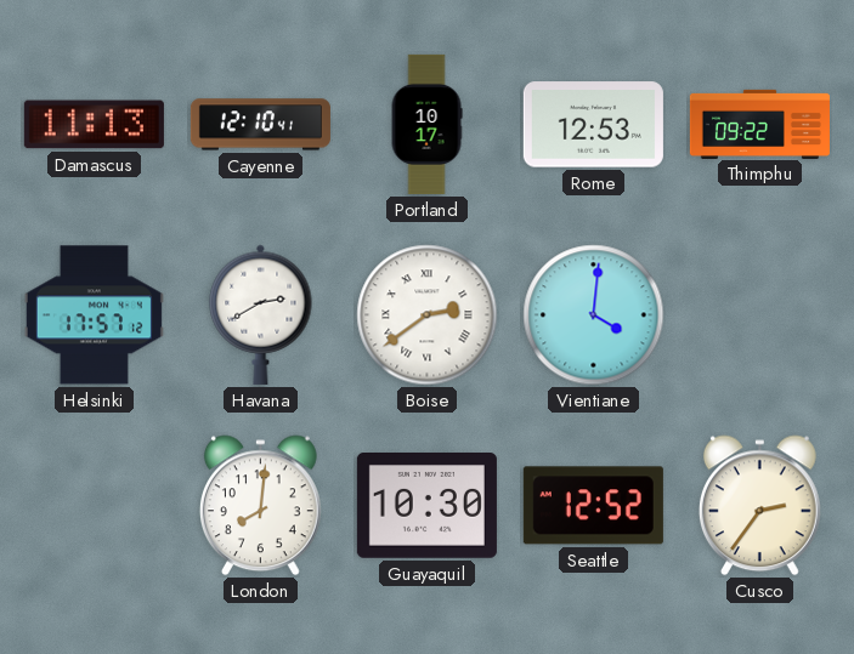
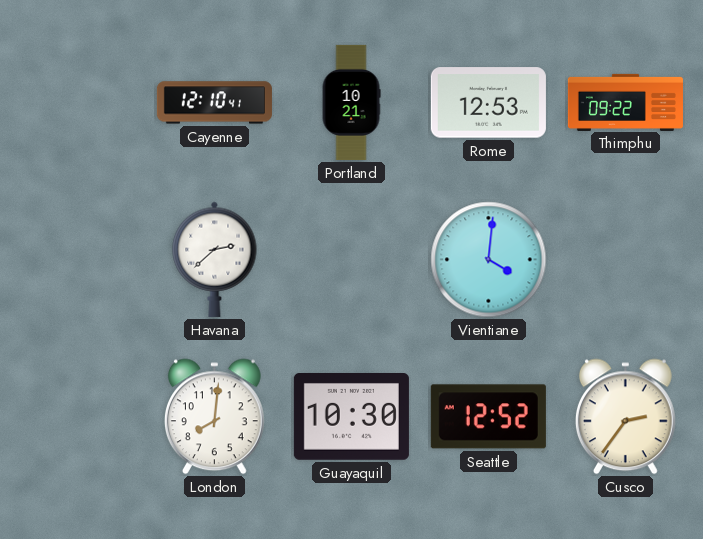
Damascus: 11:13 -> none (94, 125)
Portland: 10:17 -> 10:21 (351, 102)
Helsinki: 17:57 -> none (94, 315)
Havana: 2:40 -> 2:38 (215, 259)
Boise: 2:39 -> none (428, 315)
